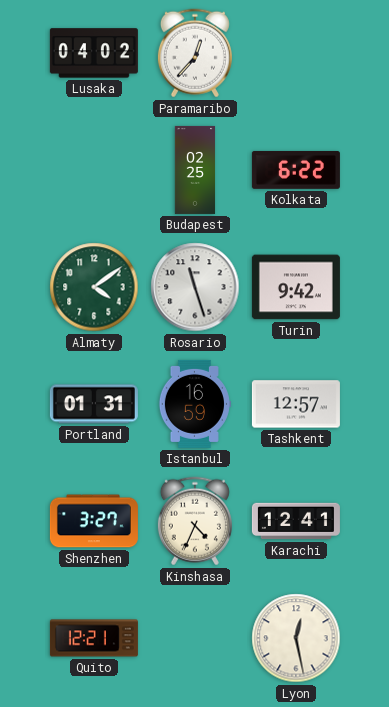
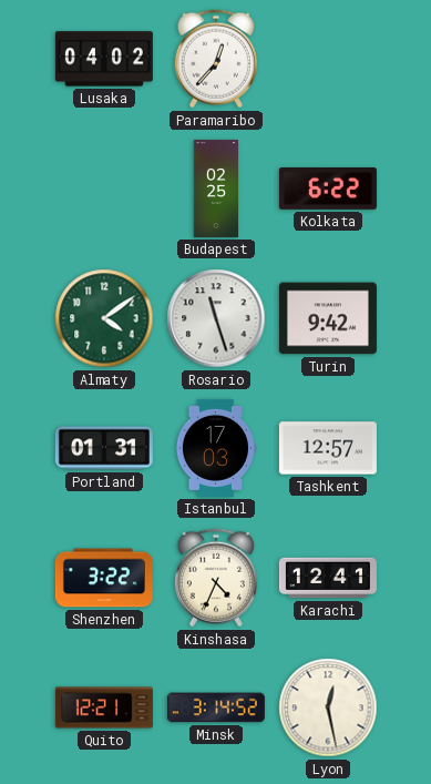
Istanbul: 16:59 -> 17:03 (215, 448)
Shenzhen: 3:27 -> 3:22 (104, 578)
Minsk: none -> 3:14 (216, 707)
